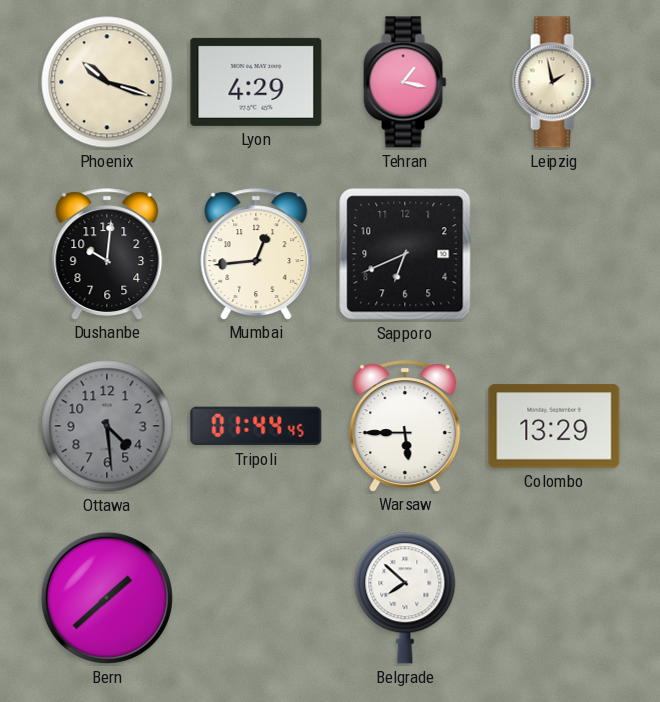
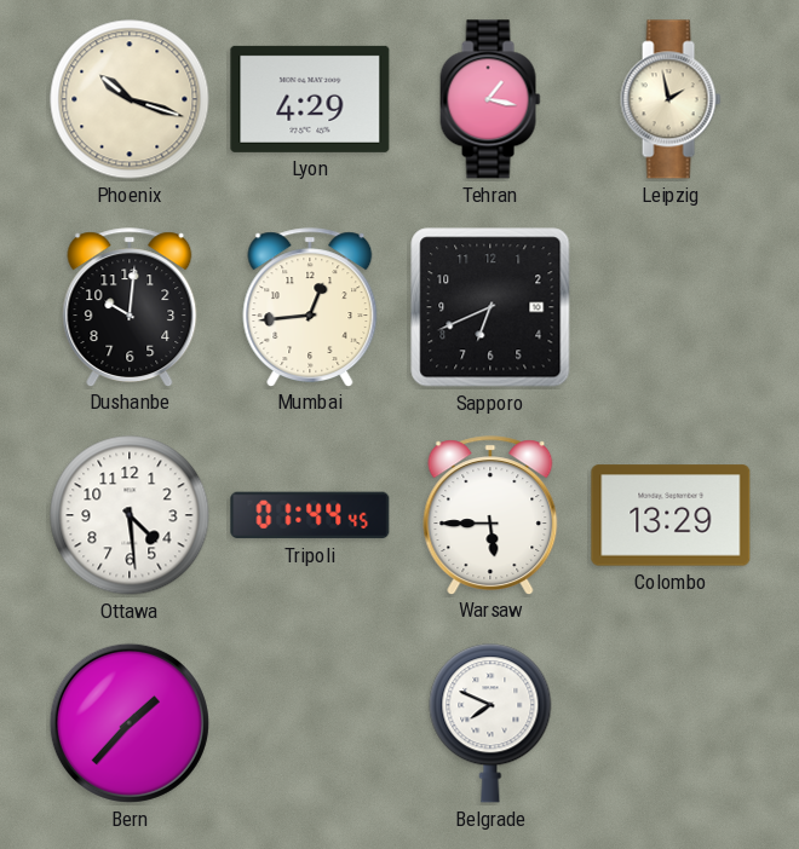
Ottawa dial: grey -> white (130, 515)
Bern: 1:38 -> 1:37 (130, 723)
Belgrade: 7:52 -> 7:49 (490, 723)
